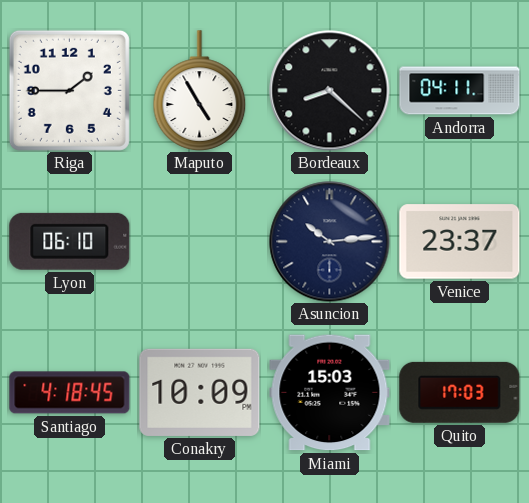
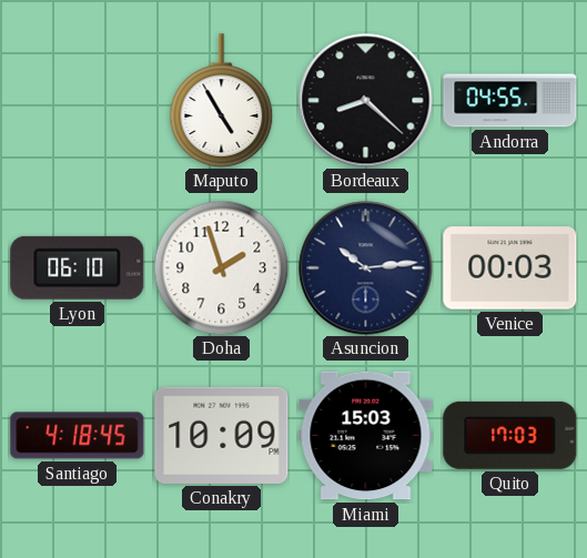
Riga: 1:45 -> none (69, 90)
Andorra: 04:11 -> 04:55 (510, 101)
Doha: none -> 1:57 (221, 267)
Venice: 23:37 -> 00:03 (510, 268)
